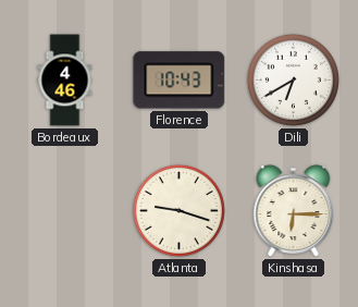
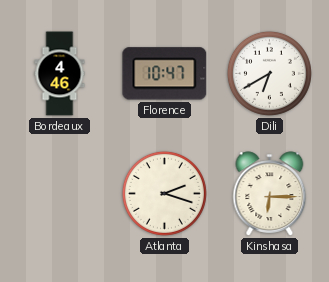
Florence: 10:43 -> 10:47 (165, 74)
Atlanta: 9:18 -> 2:18 (164, 193)
